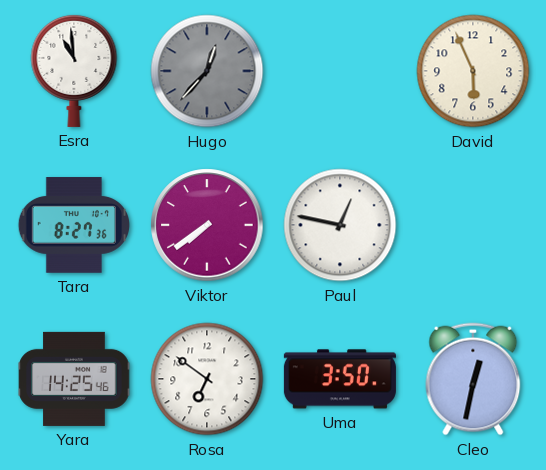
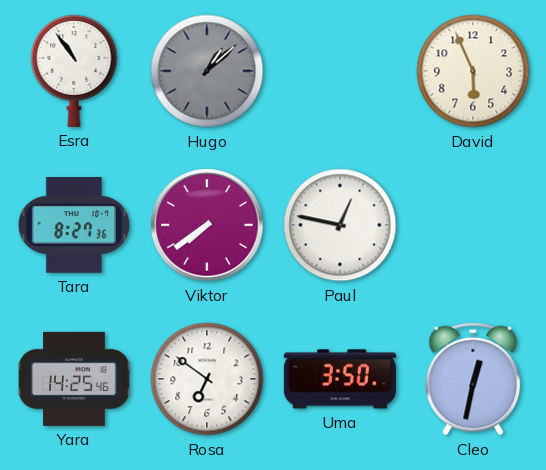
Esra: 10:59 -> 10:54 (74, 70)
Hugo: 12:37 -> 1:08 (207, 71)
